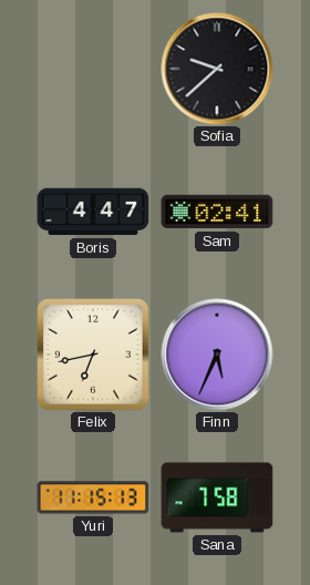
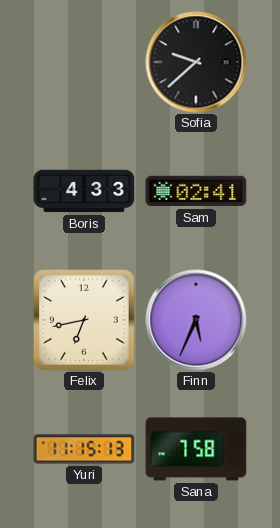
Boris: 4:47 -> 4:33 (84, 191)
